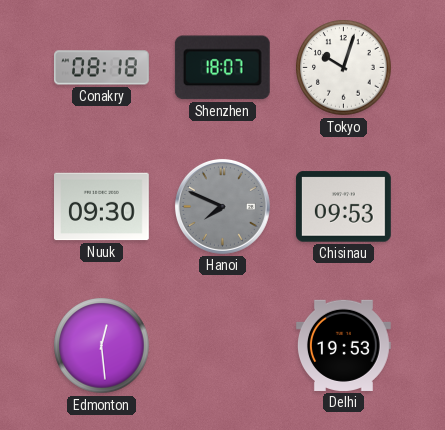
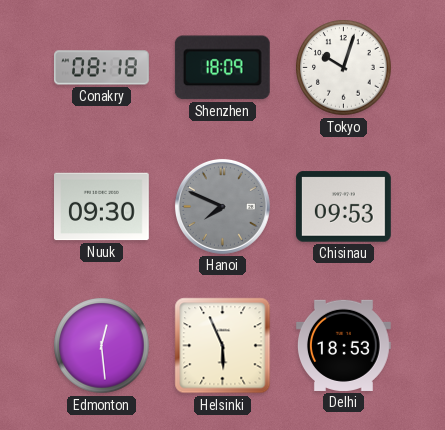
Shenzhen: 18:07 -> 18:09 (222, 68)
Helsinki: none -> 5:56 (223, 346)
Delhi: 19:53 -> 18:53 (343, 345)
